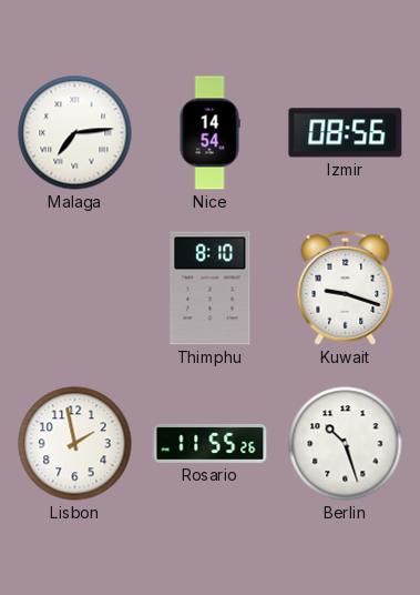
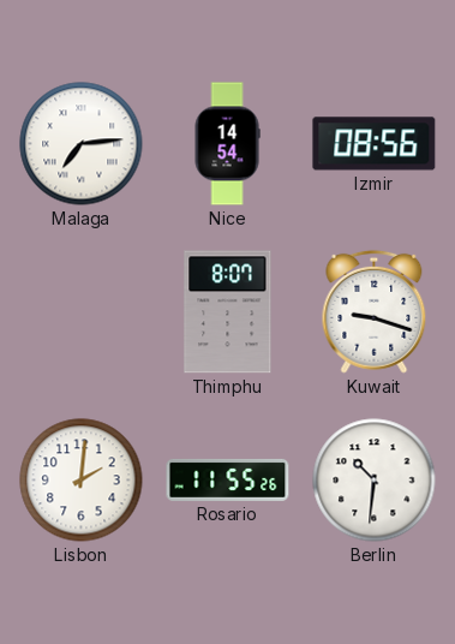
Thimphu: 8:10 -> 8:07 (228, 312)
Lisbon: 1:58 -> 2:01 (82, 481)
Berlin: 10:27 -> 10:31 (375, 481)
